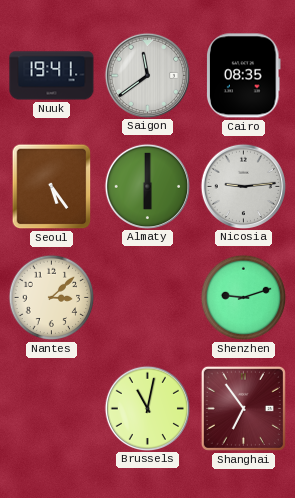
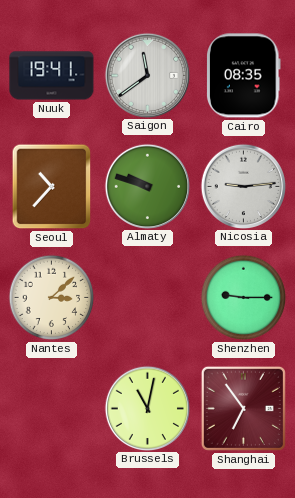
Seoul: 5:24 -> 10:37 (52, 187)
Almaty: 6:00 -> 9:48 (147, 186)
Shenzhen: 9:12 -> 9:15 (244, 298)
